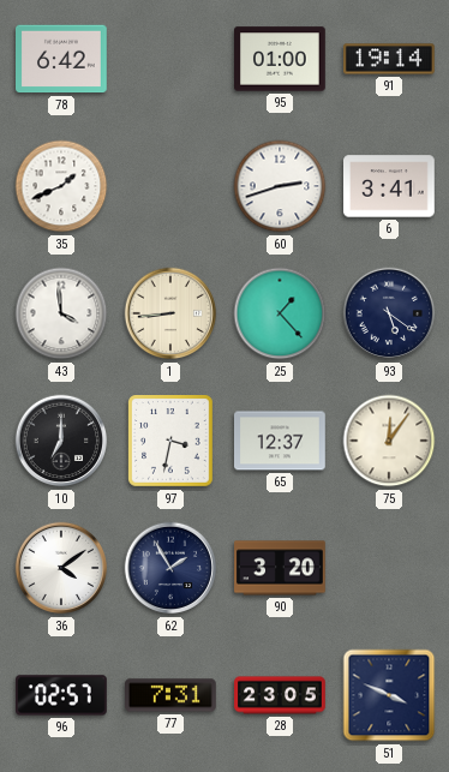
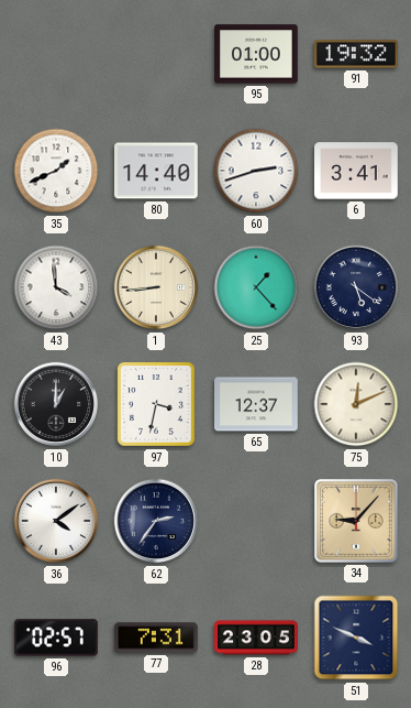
78: 6:42 -> none (62, 59)
91: 19:14 -> 19:32 (357, 54)
80: none -> 14:40 (156, 171)
10: 7:00 -> 1:00 (56, 404)
75: 12:06 -> 12:11 (356, 404)
62: 1:55 -> 2:36 (156, 521)
90: 3:20 -> none (280, 568)
34: none -> 9:07 (357, 522)
